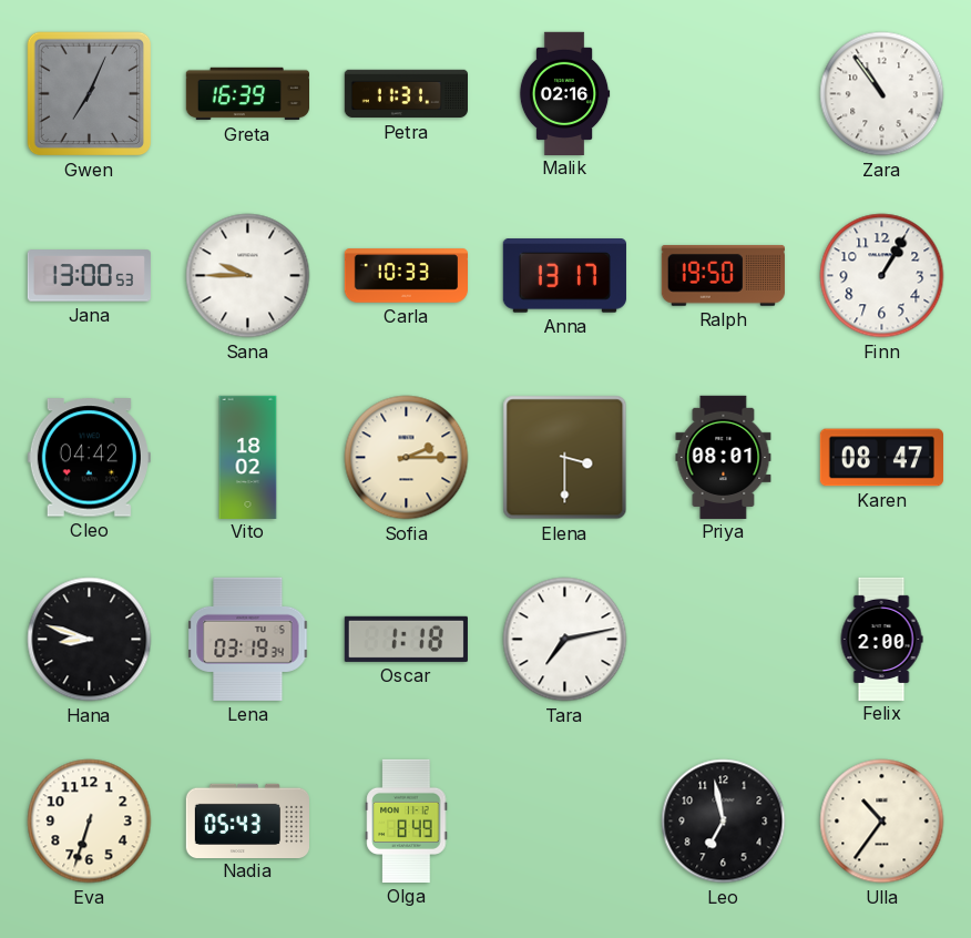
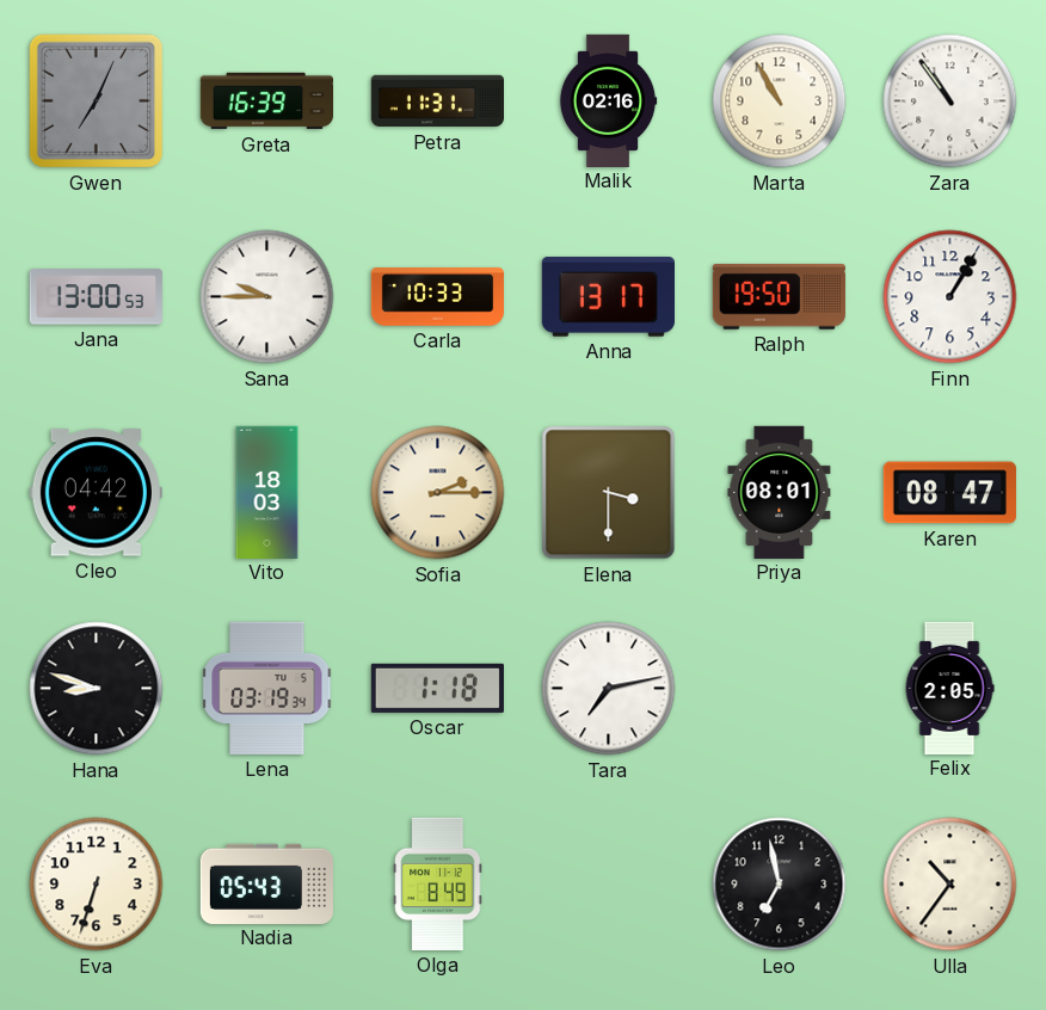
Marta: none -> 10:55 (780, 101)
Vito: 18:02 -> 18:03 (267, 492)
Felix: 2:00 -> 2:05 (949, 688)
